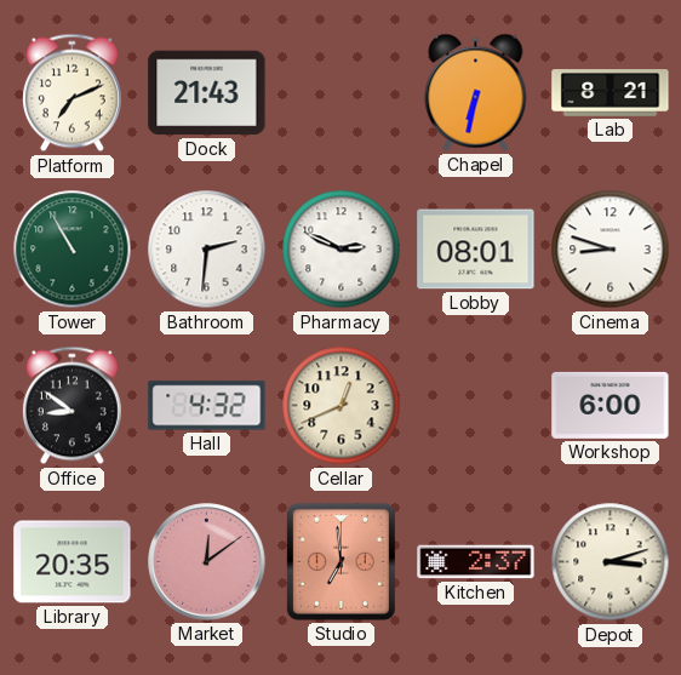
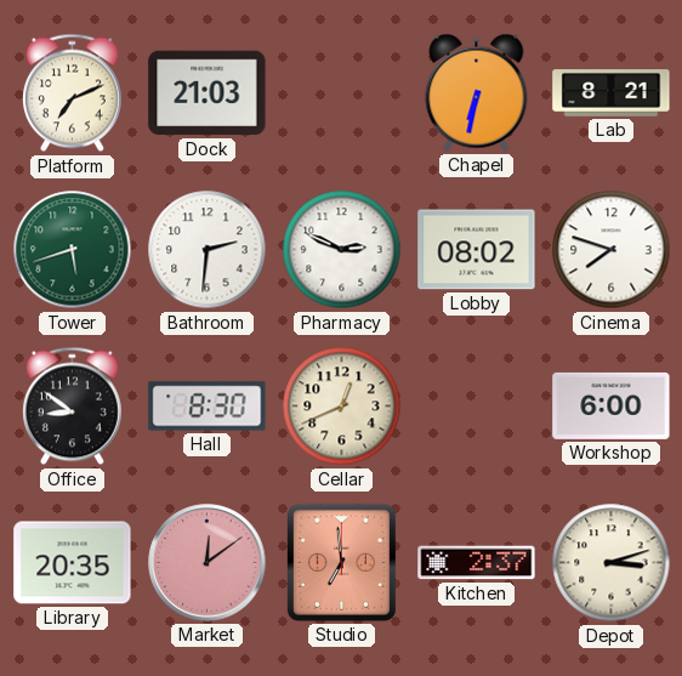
Dock: 21:43 -> 21:03 (208, 93)
Tower: 10:55 -> 5:42 (73, 250)
Lobby: 08:01 -> 08:02 (477, 250)
Cinema: 8:48 -> 7:48 (612, 250)
Hall: 4:32 -> 8:30 (208, 407)
